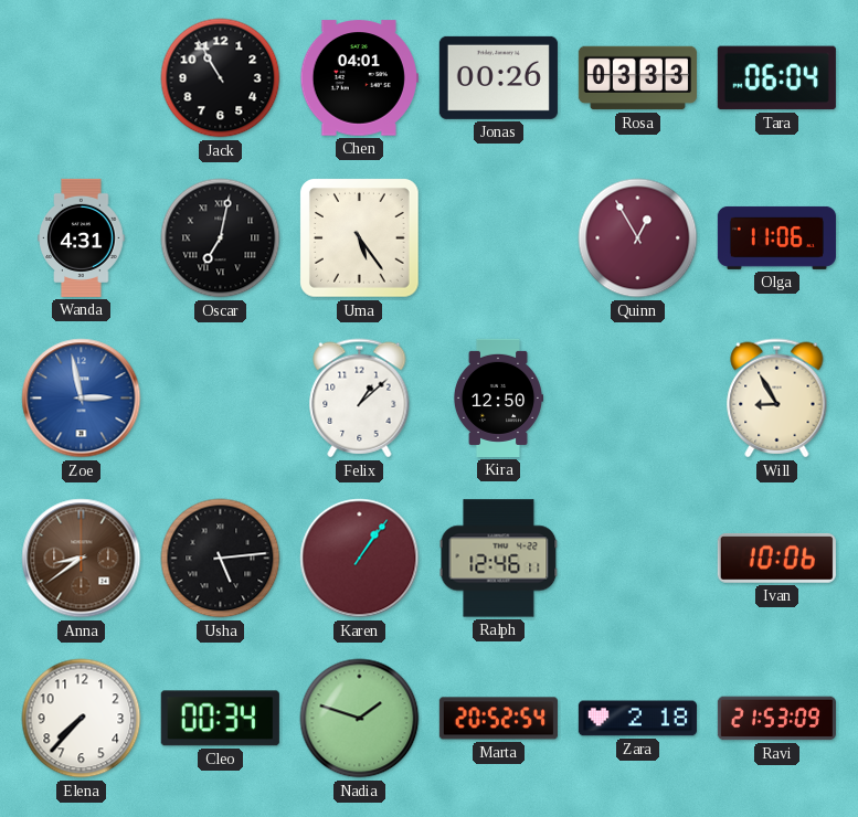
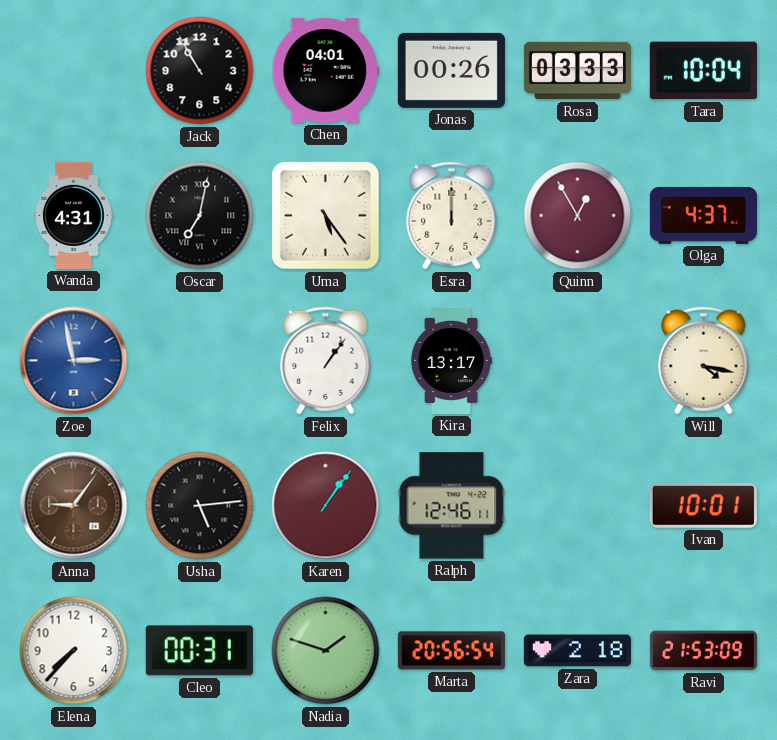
Tara: 06:04 -> 10:04 (703, 71)
Esra: none -> 12:00 (452, 216)
Olga: 11:06 -> 4:37 (703, 215)
Felix: 1:08 -> 1:06 (326, 361)
Kira: 12:50 -> 13:17 (450, 360)
Will: 8:55 -> 4:17 (704, 361)
Anna: 8:39 -> 9:06 (74, 506)
Ivan: 10:06 -> 10:01 (703, 505)
Cleo: 00:34 -> 00:31 (199, 651)
Marta: 20:52 -> 20:56 (451, 651)
